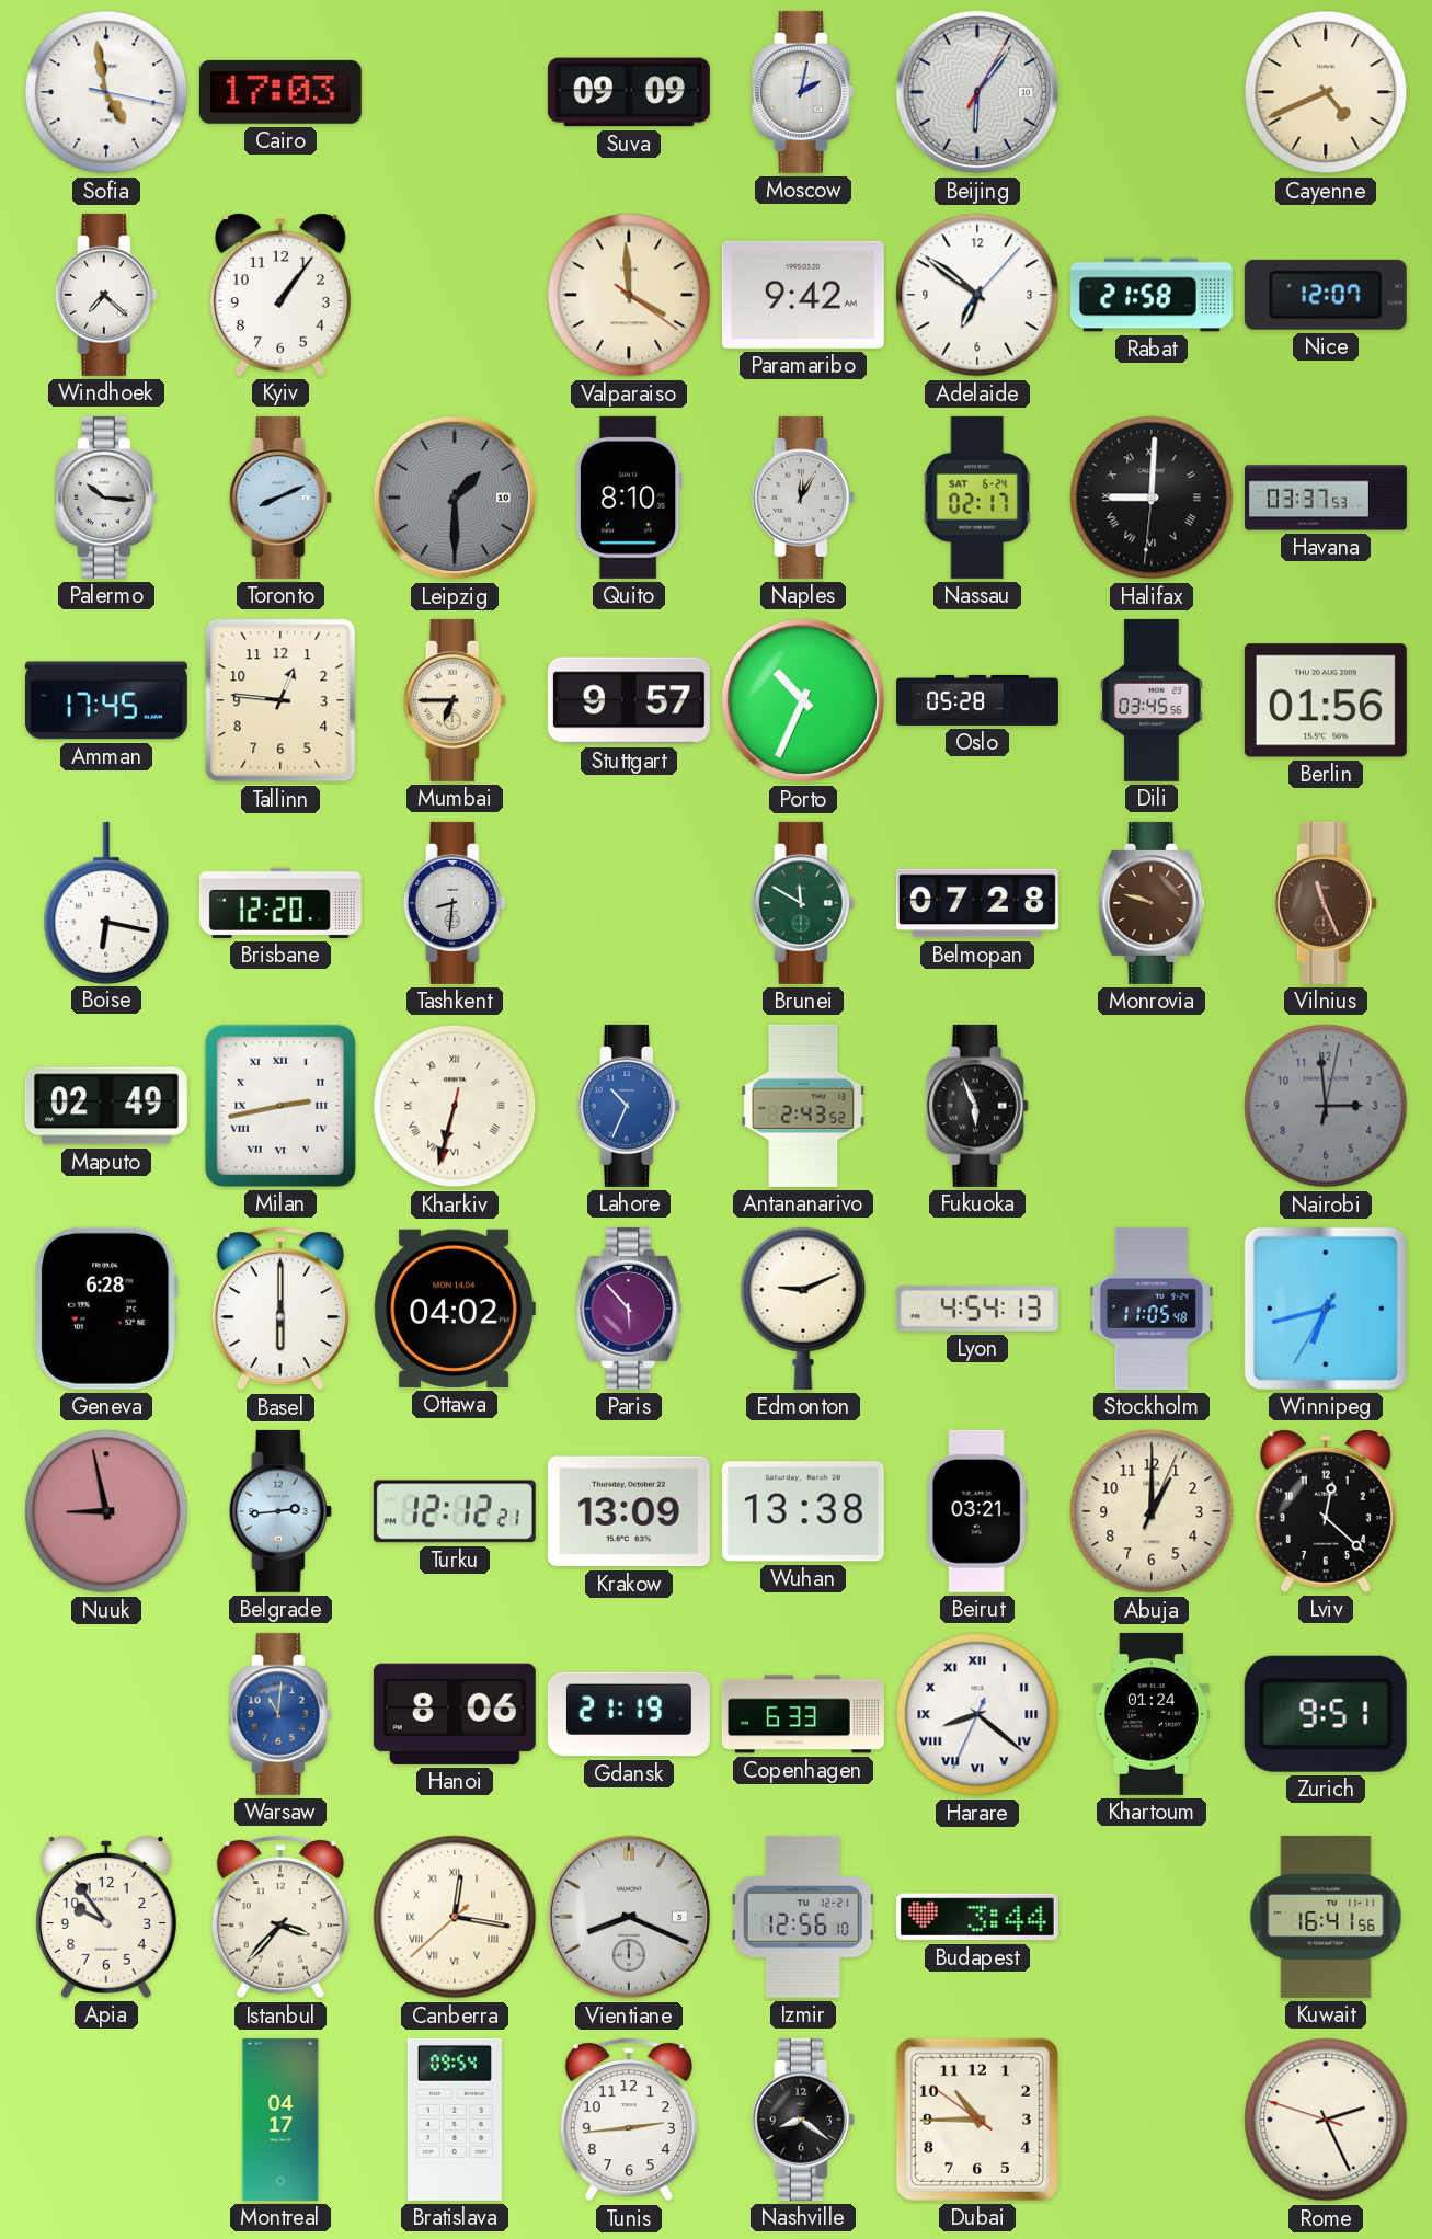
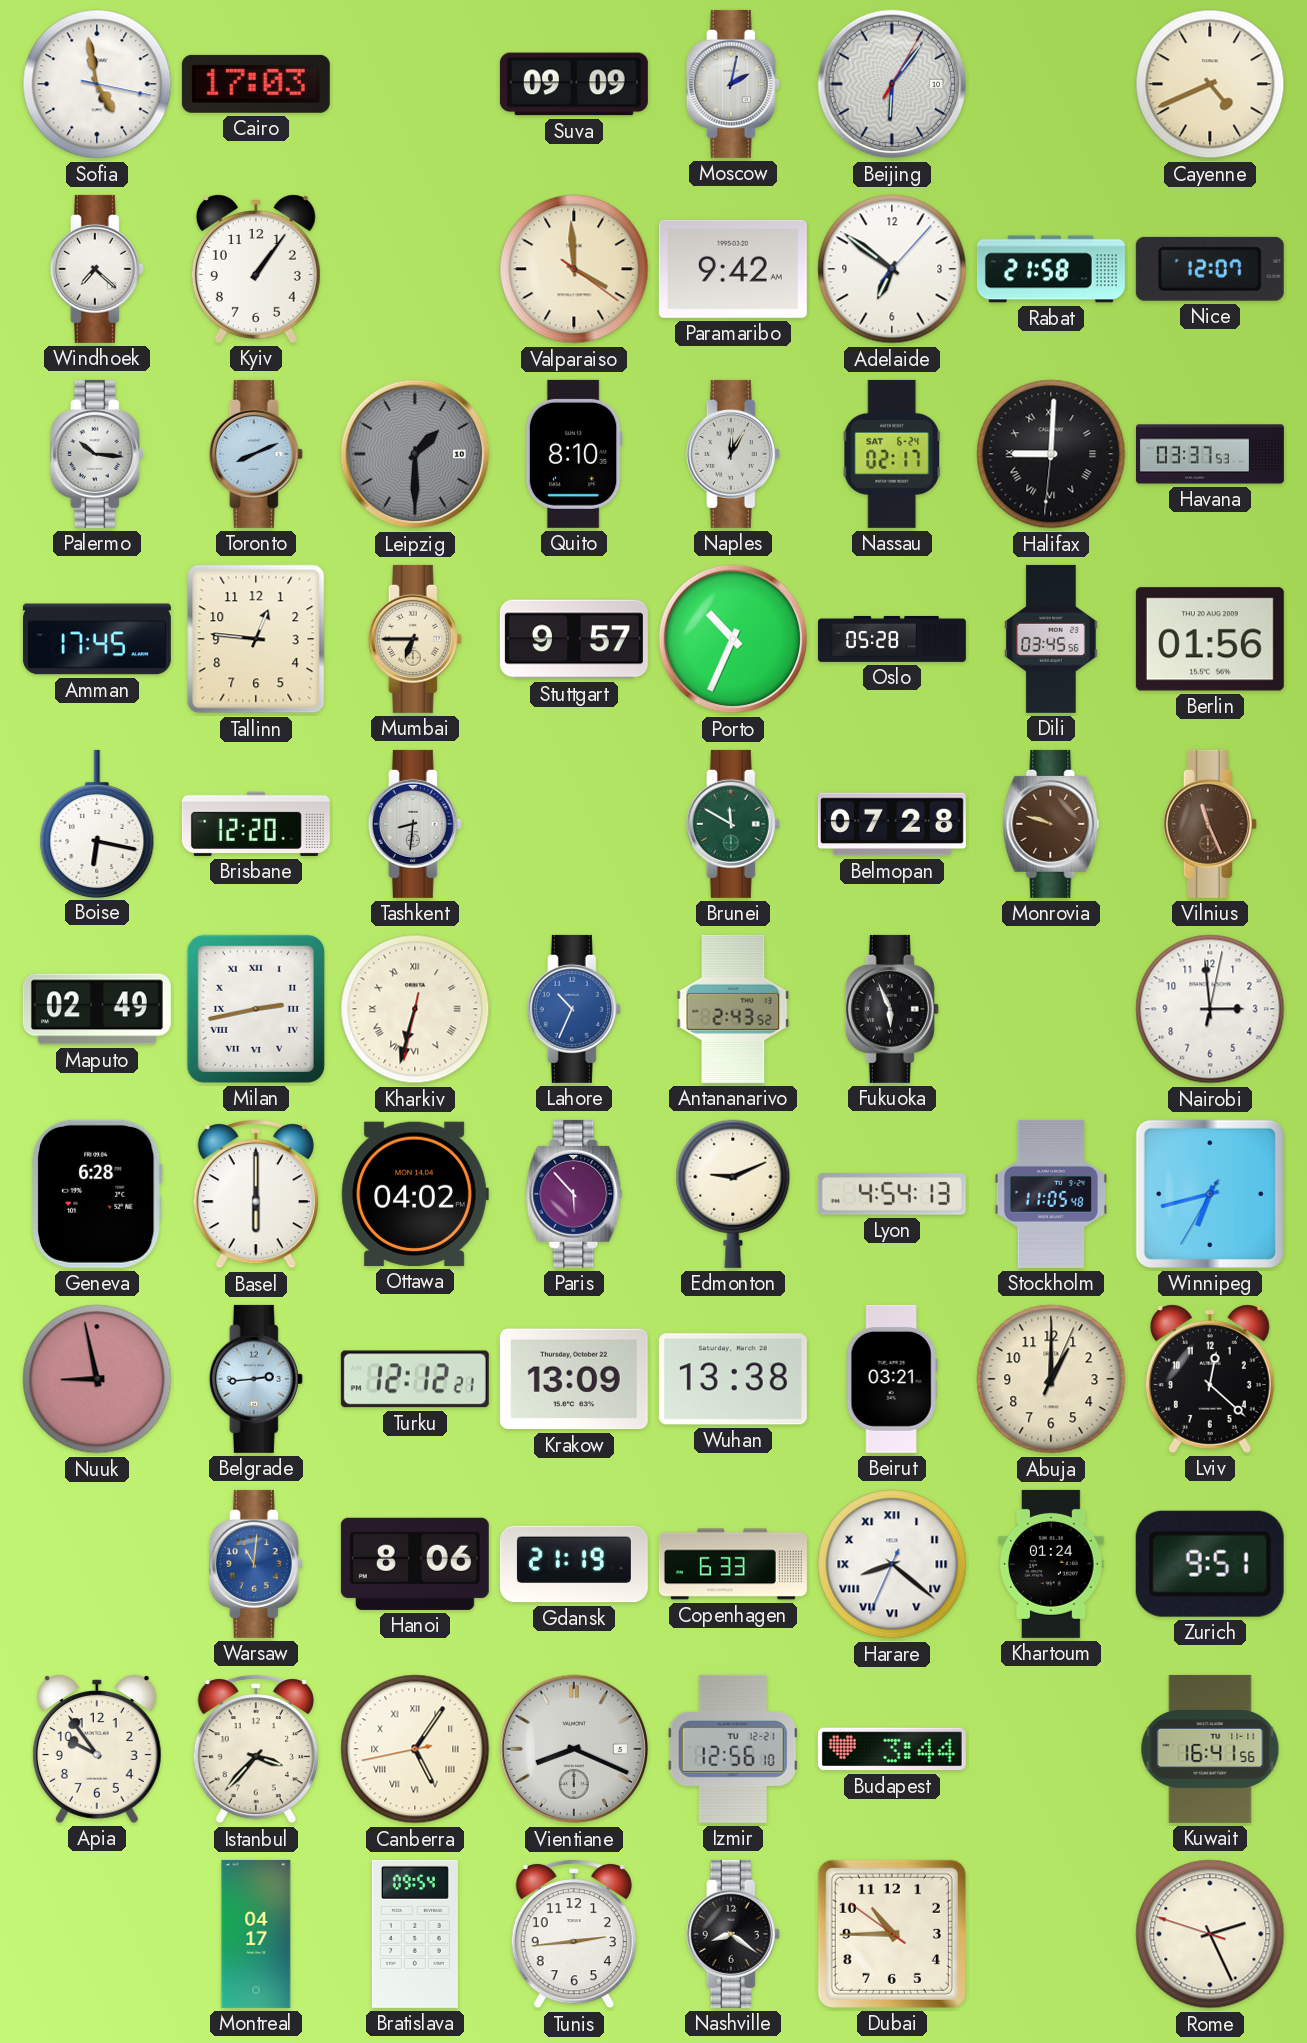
Nairobi dial: grey -> white (1210, 1009)
Canberra: 12:16 -> 5:05 (415, 1749)
